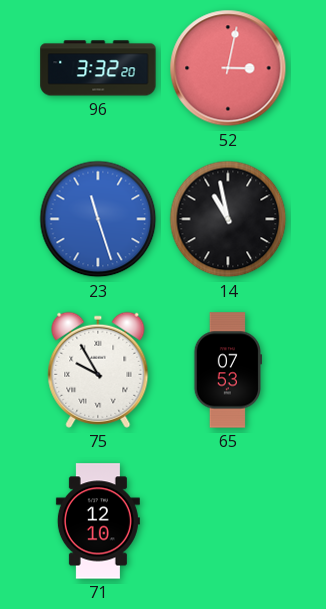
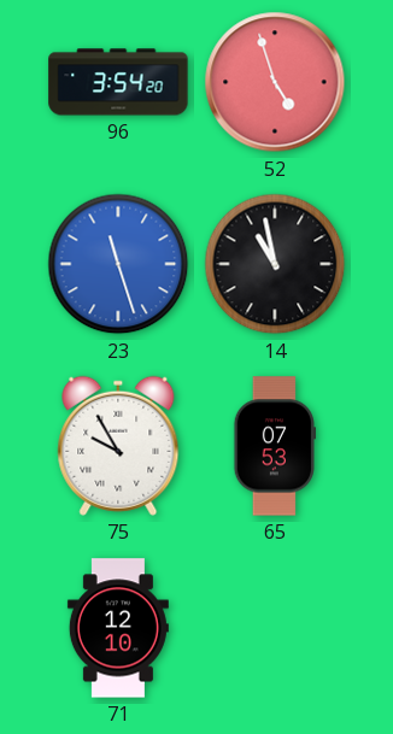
96: 3:32 -> 3:54 (118, 82)
52: 3:02 -> 4:57 (275, 82)
